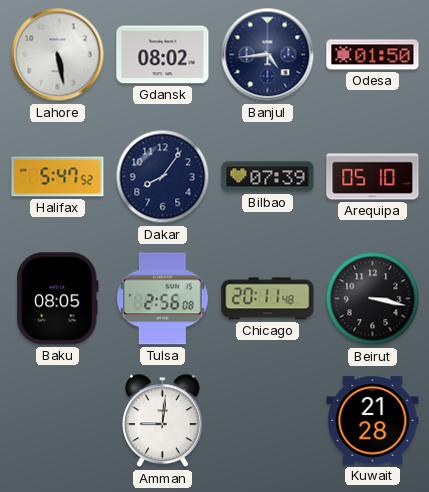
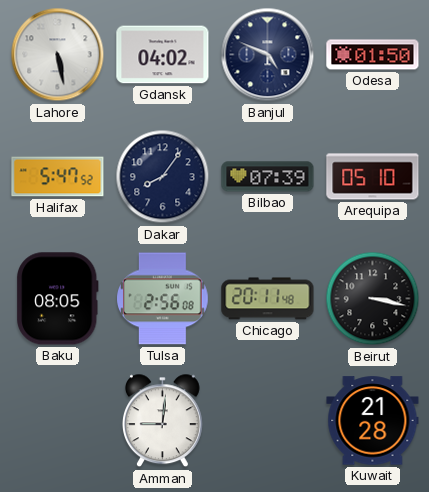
Gdansk: 08:02 -> 04:02 (163, 55)
Banjul: 4:44 -> 4:49 (268, 55)
